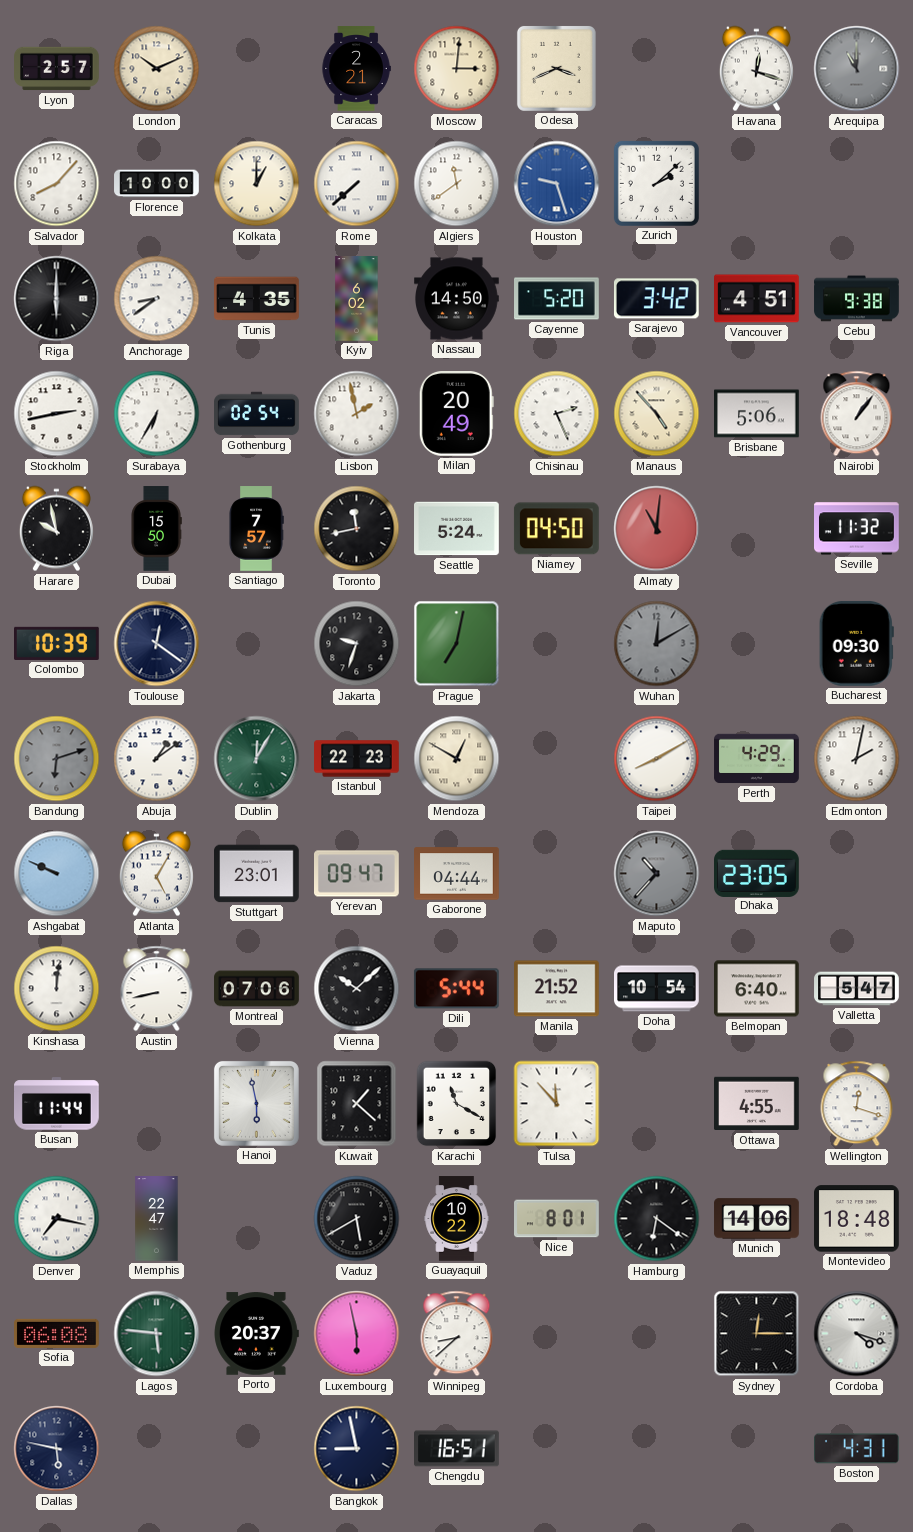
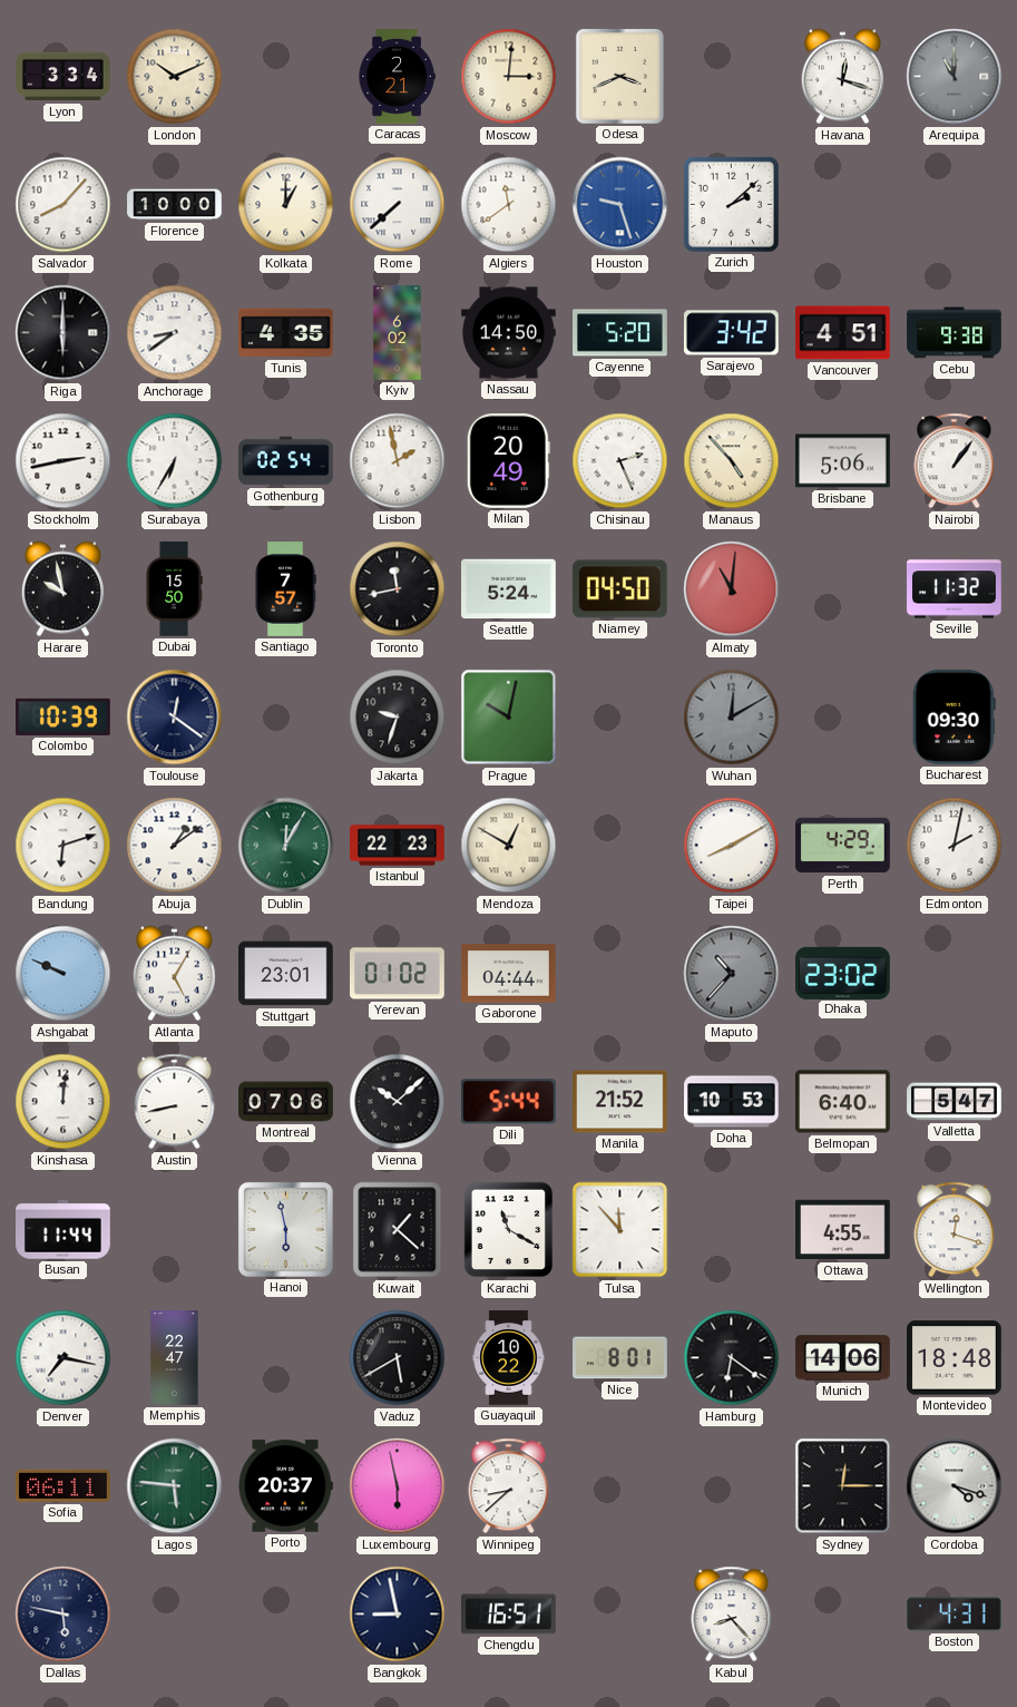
Lyon: 2:57 -> 3:34 (63, 77)
Prague: 7:02 -> 10:02 (509, 718)
Bandung dial: grey -> white (63, 846)
Yerevan: 09:47 -> 01:02 (398, 974)
Dhaka: 23:05 -> 23:02 (843, 973)
Doha: 10:54 -> 10:53 (732, 1102)
Sofia: 06:08 -> 06:11 (63, 1485)
Kabul: none -> 8:23 (732, 1615)
